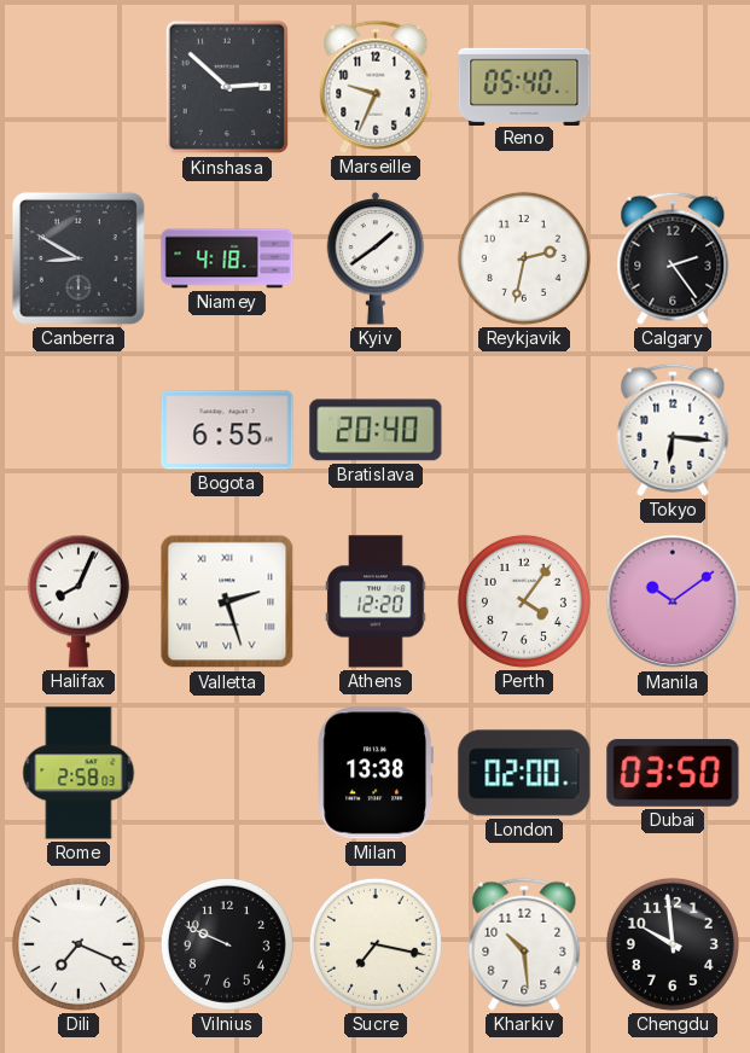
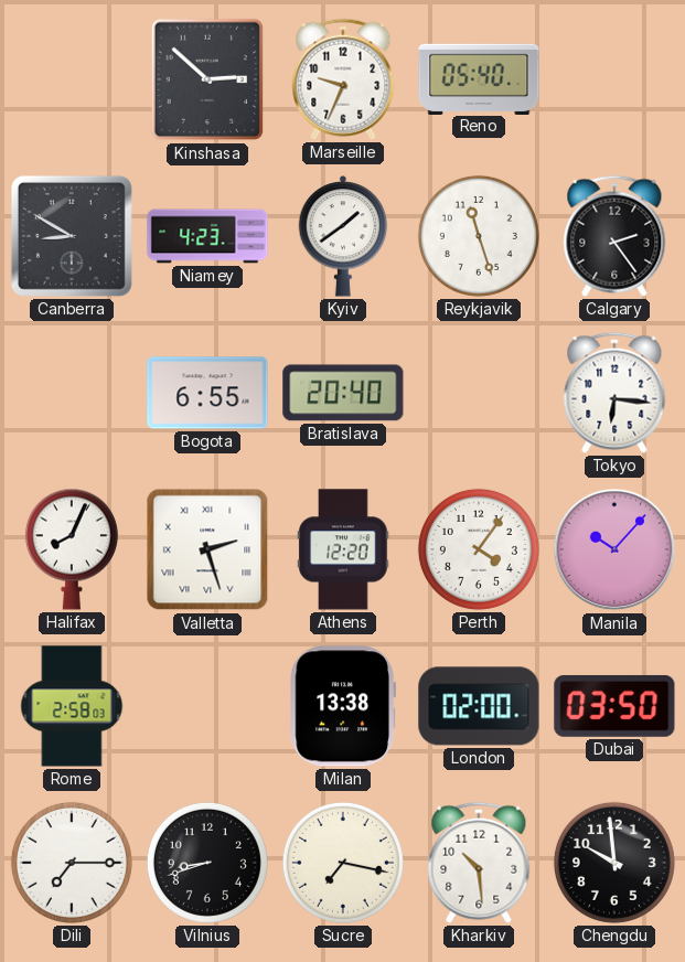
Niamey: 4:18 -> 4:23 (207, 236)
Reykjavik: 2:32 -> 11:27 (479, 236)
Manila: 10:09 -> 10:07 (614, 549)
Dili: 7:19 -> 7:15 (72, 863)
Vilnius: 9:49 -> 8:42 (207, 863)
